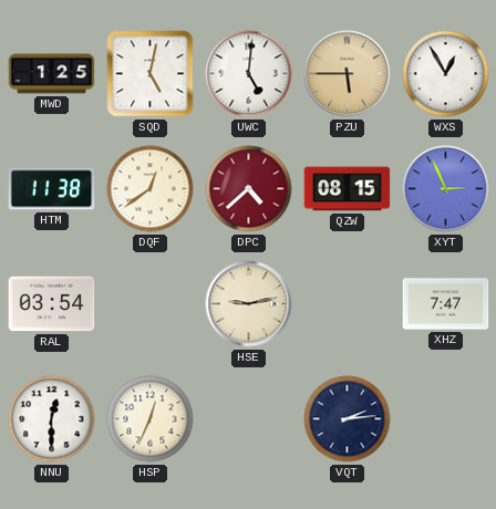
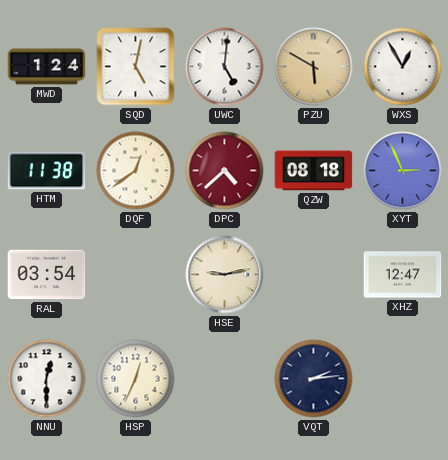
MWD: 1:25 -> 1:24 (47, 67)
PZU: 5:45 -> 5:50 (314, 67)
QZW: 08:15 -> 08:18 (314, 171)
XHZ: 7:47 -> 12:47 (403, 275)
